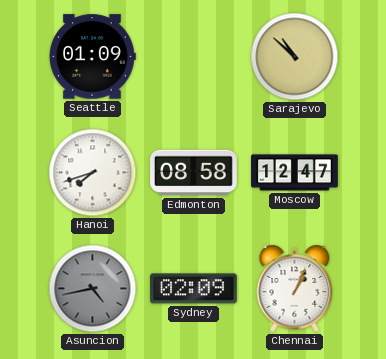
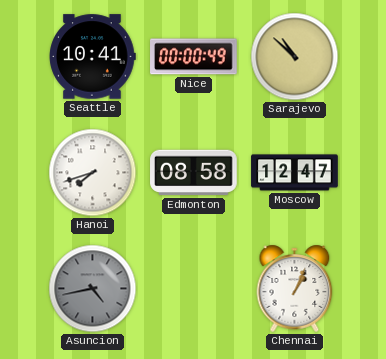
Seattle: 01:09 -> 10:41 (93, 57)
Nice: none -> 00:00 (194, 57)
Sydney: 02:09 -> none (194, 289)
